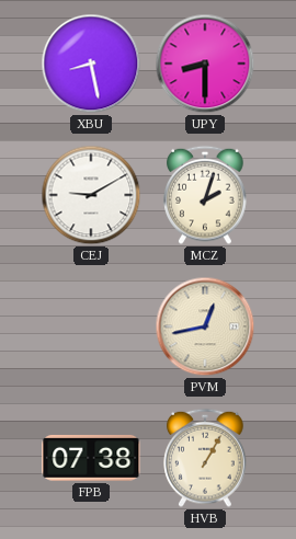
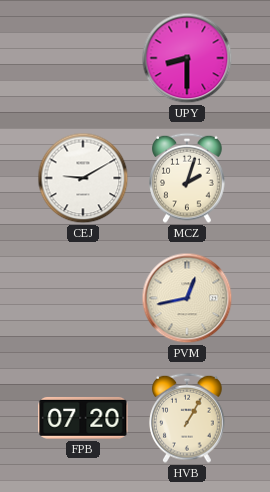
XBU: 8:28 -> none (91, 64)
FPB: 07:38 -> 07:20 (83, 418)
